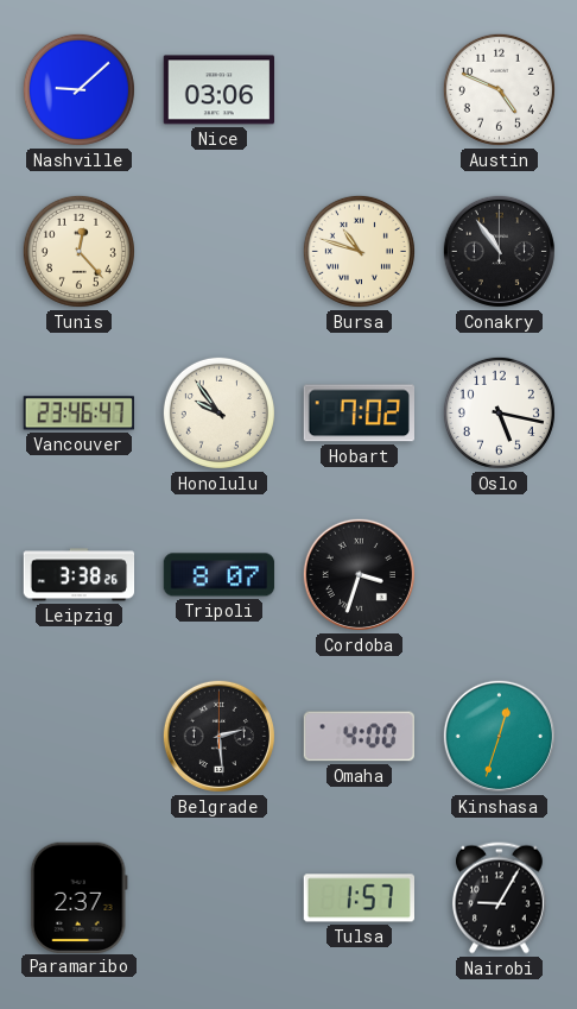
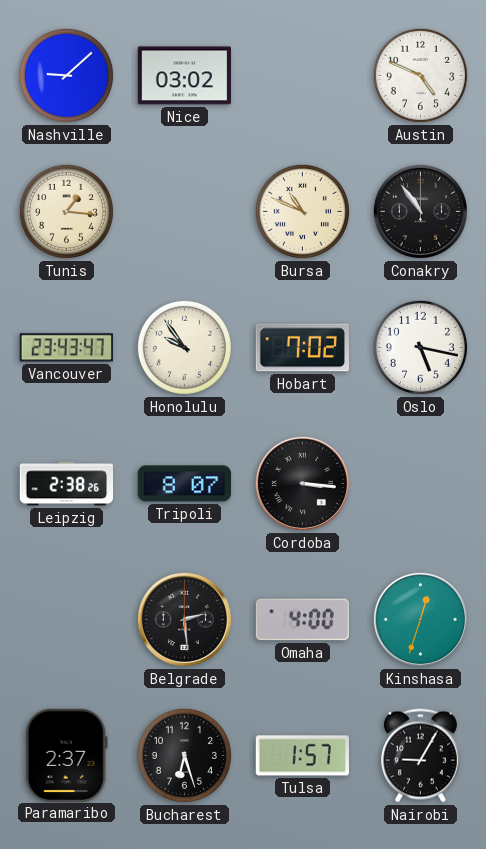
Nice: 03:06 -> 03:02 (184, 76)
Tunis: 12:23 -> 1:16 (66, 211)
Bursa: 10:48 -> 10:49 (302, 211)
Vancouver: 23:46 -> 23:43 (66, 348)
Leipzig: 3:38 -> 2:38 (67, 484)
Cordoba: 3:33 -> 3:16 (302, 483)
Bucharest: none -> 6:27 (184, 755)
